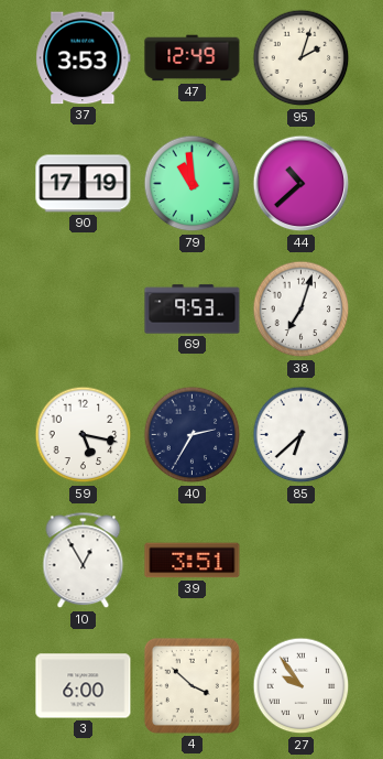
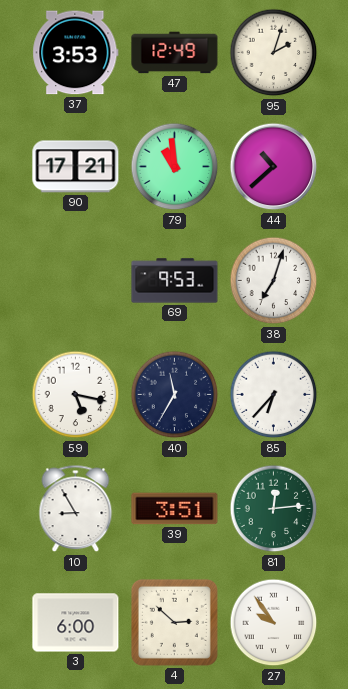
90: 17:19 -> 17:21 (76, 167)
40: 2:35 -> 11:35 (175, 395)
85: 6:38 -> 6:37 (274, 395)
10: 12:55 -> 8:55 (76, 509)
81: none -> 12:14 (274, 509)
4: 3:52 -> 2:52 (174, 622)
